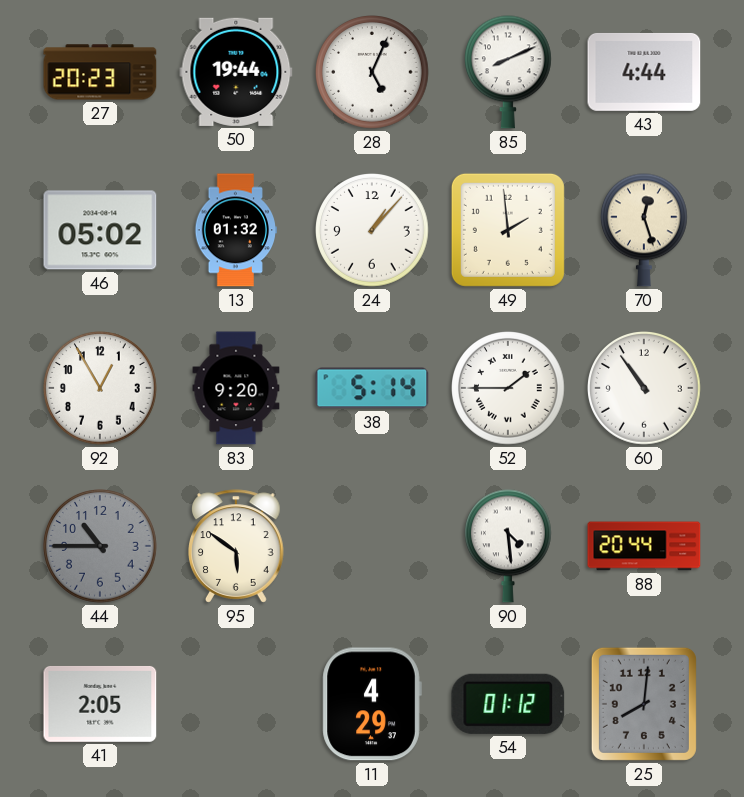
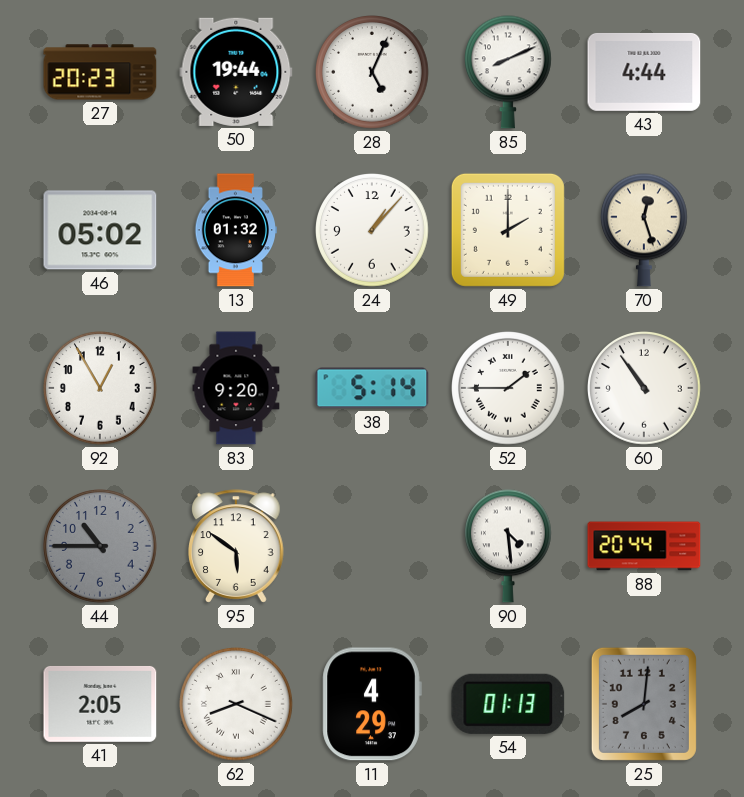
49: 1:59 -> 2:00 (508, 230)
62: none -> 8:19 (237, 705)
54: 01:12 -> 01:13 (508, 704)
